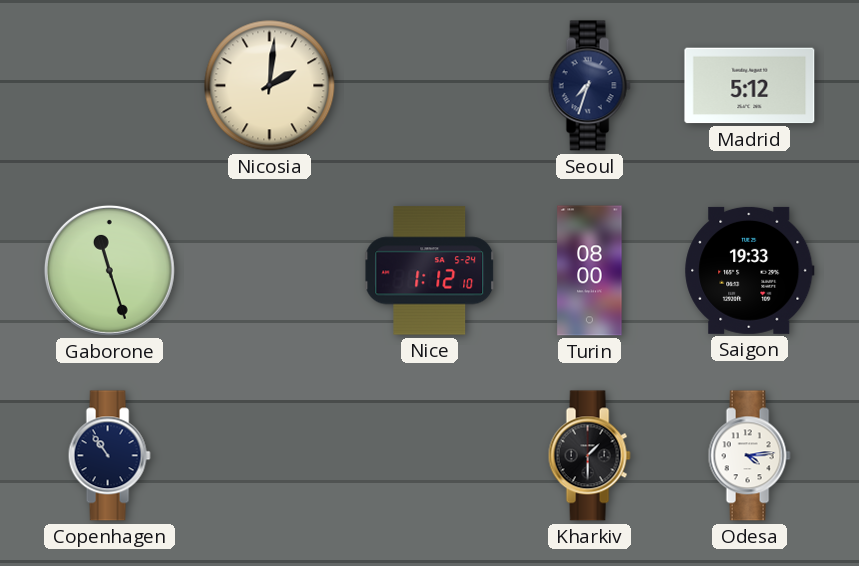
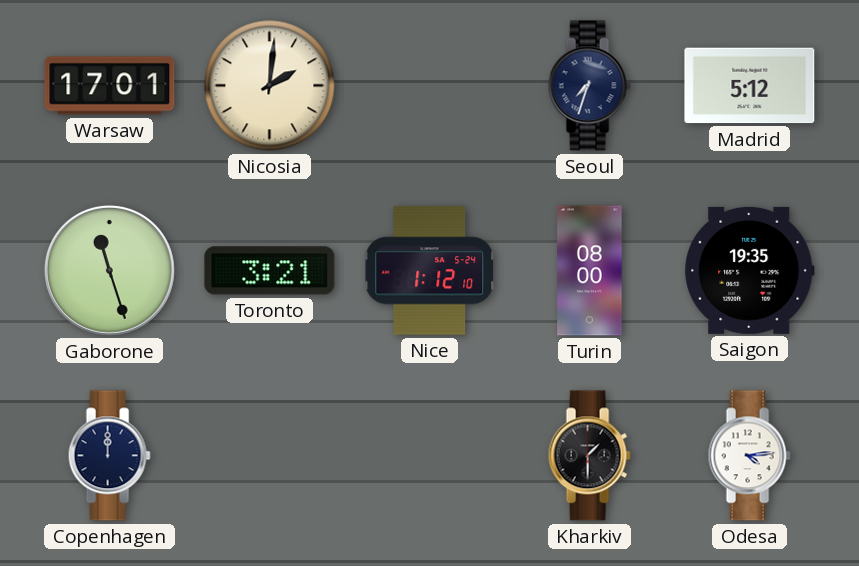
Warsaw: none -> 17:01 (110, 86)
Toronto: none -> 3:21 (270, 271)
Saigon: 19:33 -> 19:35 (750, 270)
Copenhagen: 10:54 -> 12:00 (109, 456)
